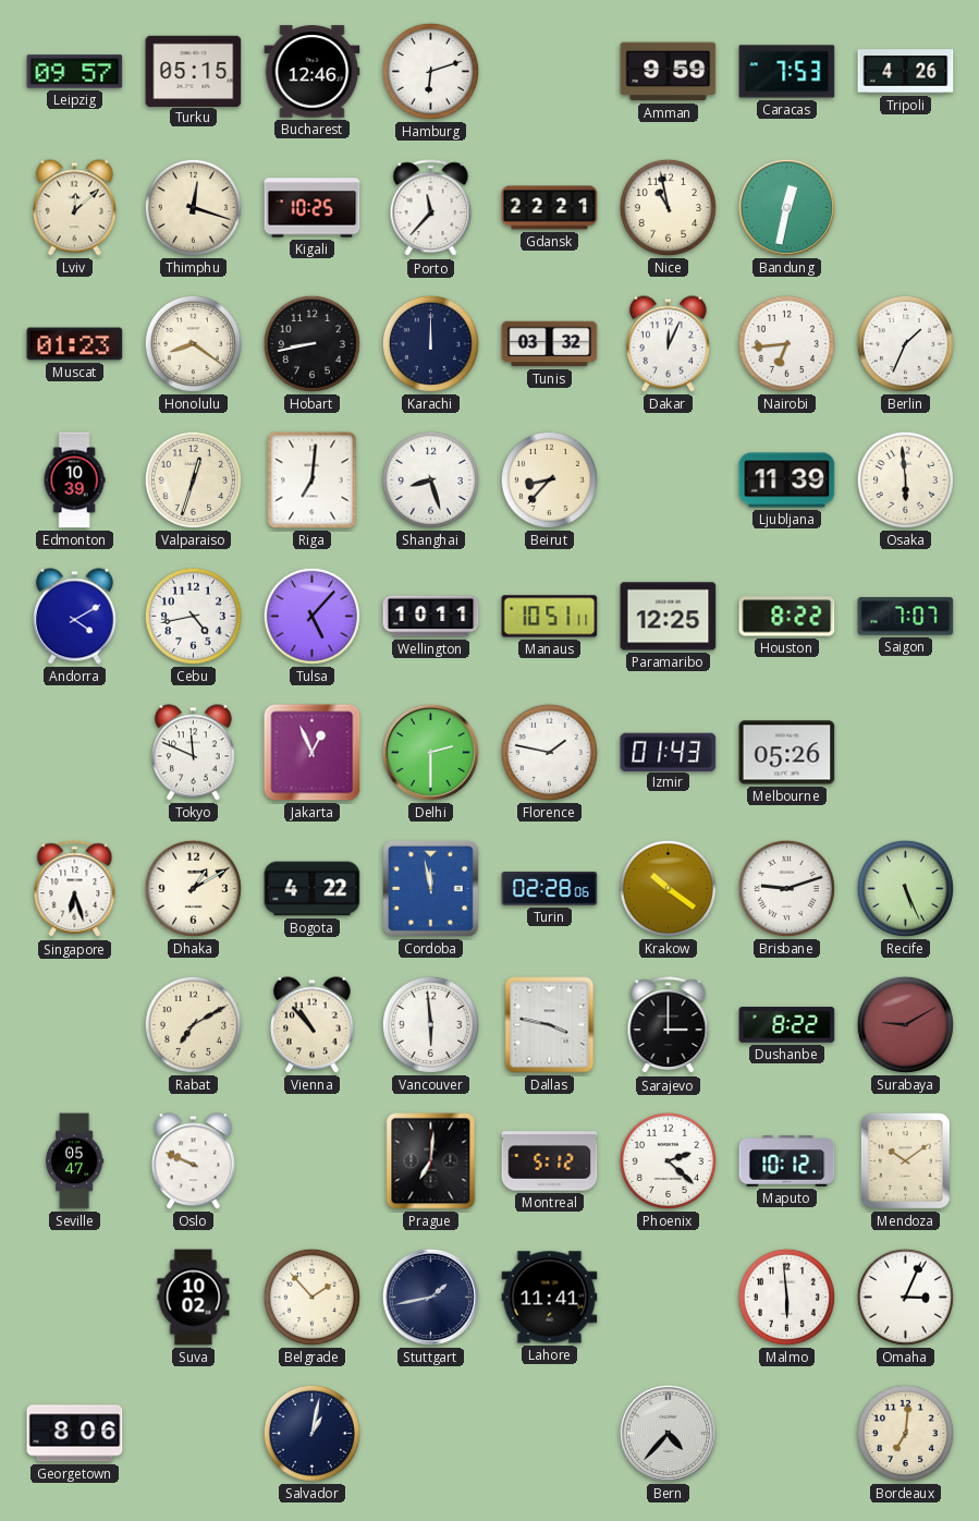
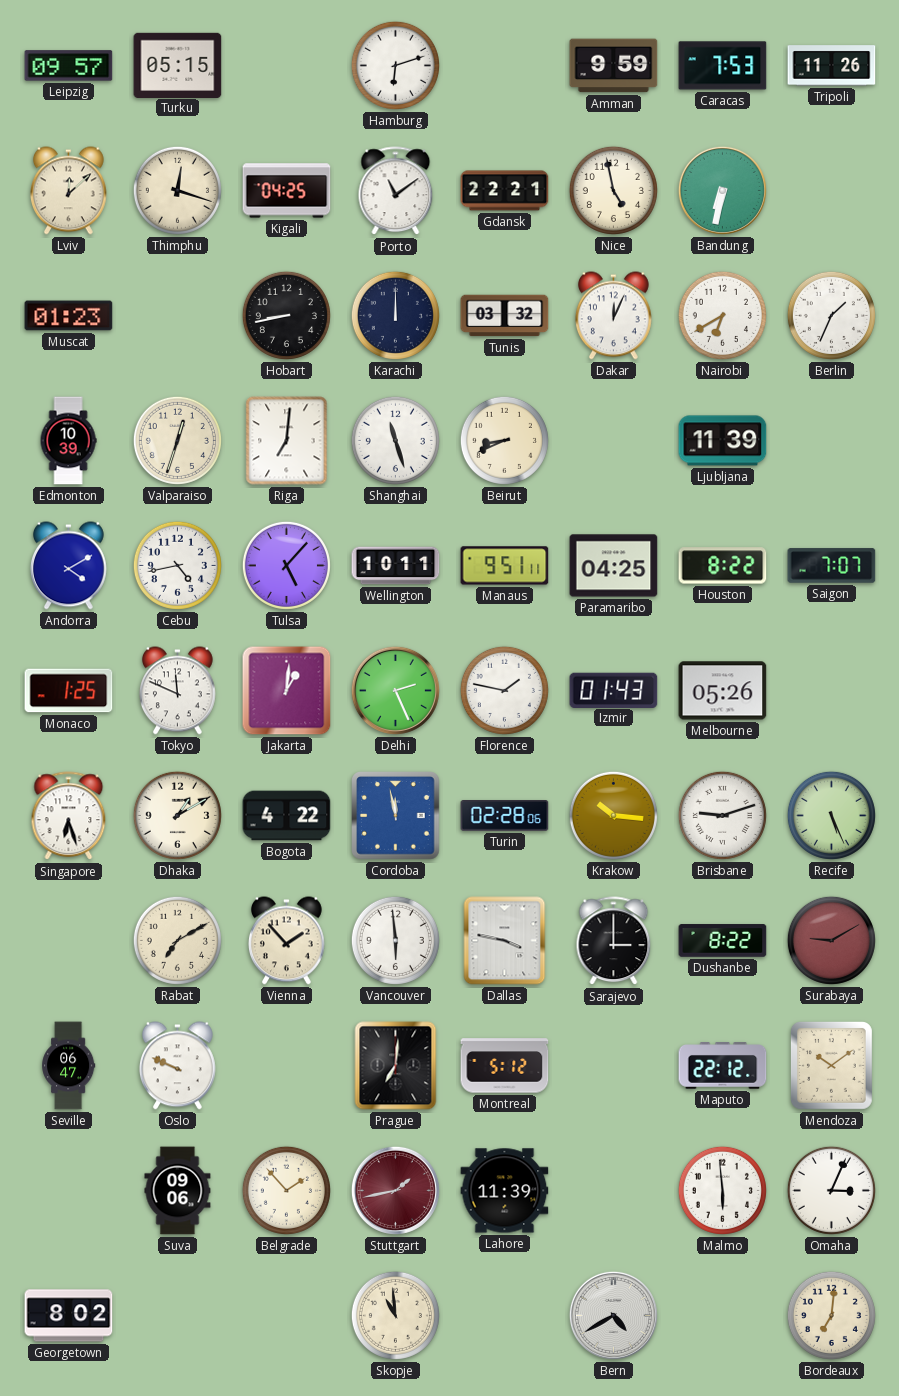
Bucharest: 12:46 -> none (313, 72)
Tripoli: 4:26 -> 11:26 (832, 66)
Kigali: 10:25 -> 04:25 (287, 191)
Porto: 11:37 -> 11:09 (396, 191)
Nice: 10:58 -> 4:58 (613, 190)
Bandung: 12:32 -> 6:32 (722, 190)
Honolulu: 8:21 -> none (193, 343)
Nairobi: 6:44 -> 6:40 (722, 315)
Shanghai: 8:27 -> 11:27 (395, 440)
Beirut: 8:37 -> 8:41 (504, 440)
Osaka: 5:59 -> none (905, 479)
Manaus: 10:51 -> 9:51 (505, 566)
Paramaribo: 12:25 -> 04:25 (614, 566)
Monaco: none -> 1:25 (69, 691)
Jakarta: 12:56 -> 1:01 (287, 691)
Delhi: 2:30 -> 2:26 (395, 690)
Krakow: 10:21 -> 10:16 (613, 815)
Vienna: 10:53 -> 1:53 (286, 941)
Seville: 05:47 -> 06:47 (69, 1066)
Phoenix: 2:22 -> none (668, 1160)
Maputo: 10:12 -> 22:12 (723, 1066)
Suva: 10:02 -> 09:06 (178, 1191)
Stuttgart dial: navy -> burgundy (395, 1190)
Lahore: 11:41 -> 11:39 (505, 1191)
Georgetown: 8:06 -> 8:02 (69, 1316)
Salvador: 1:02 -> none (311, 1433)
Skopje: none -> 10:59 (395, 1315)
Bern: 4:37 -> 4:40 (613, 1315)
